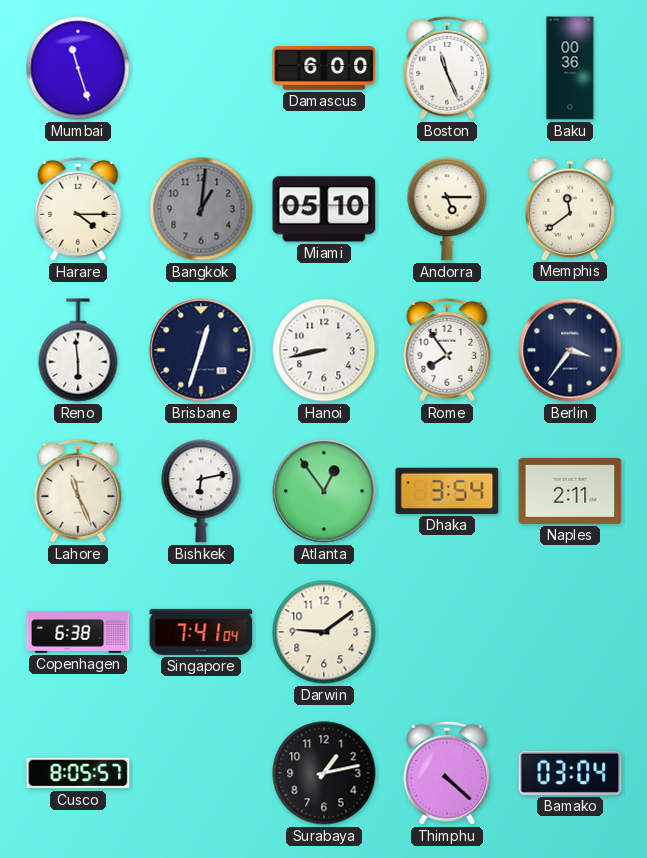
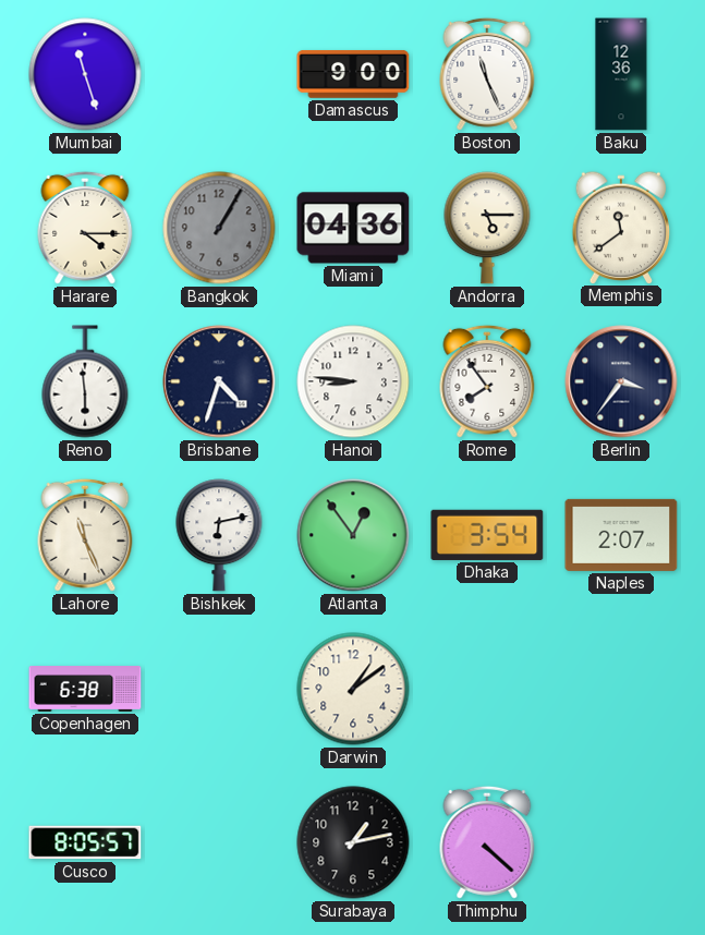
Damascus: 6:00 -> 9:00 (353, 74)
Baku: 00:36 -> 12:36 (621, 74)
Bangkok: 1:01 -> 1:05 (219, 228)
Miami: 05:10 -> 04:36 (353, 228)
Brisbane: 12:33 -> 4:33 (219, 381)
Hanoi: 8:43 -> 8:46 (353, 381)
Naples: 2:11 -> 2:07 (621, 535)
Singapore: 7:41 -> none (201, 632)
Darwin: 9:09 -> 1:09 (353, 689)
Bamako: 03:04 -> none (570, 773)
